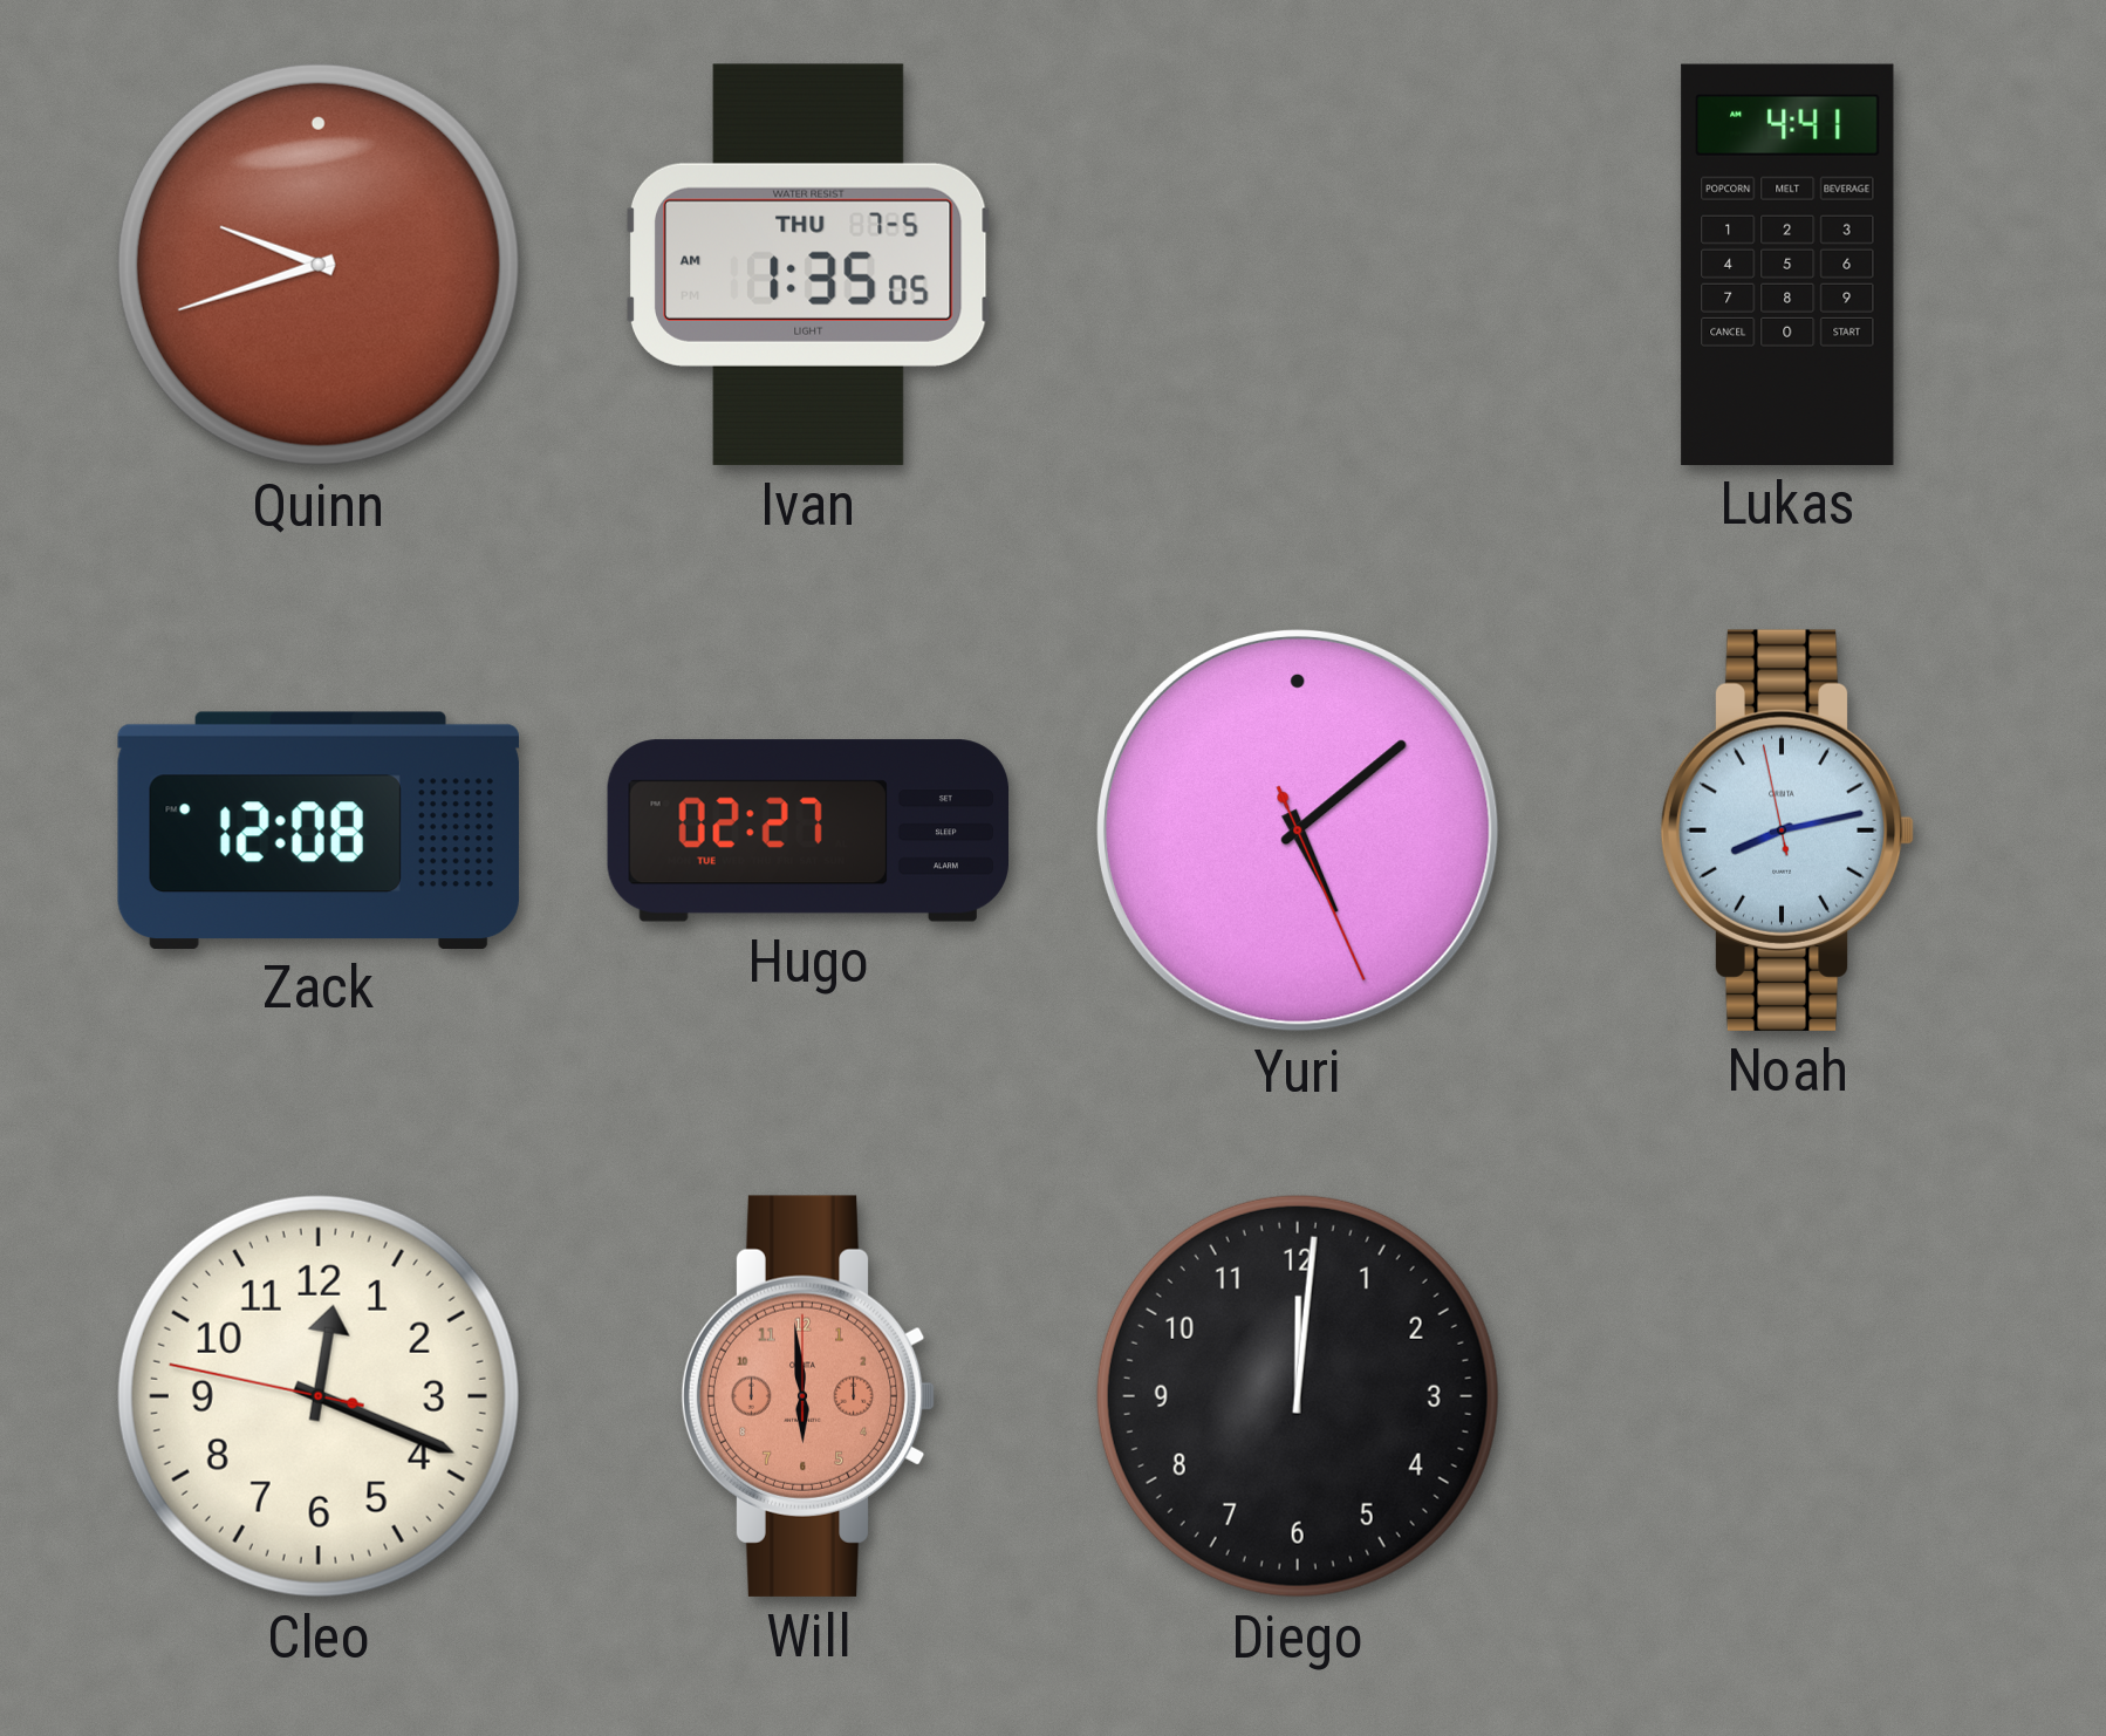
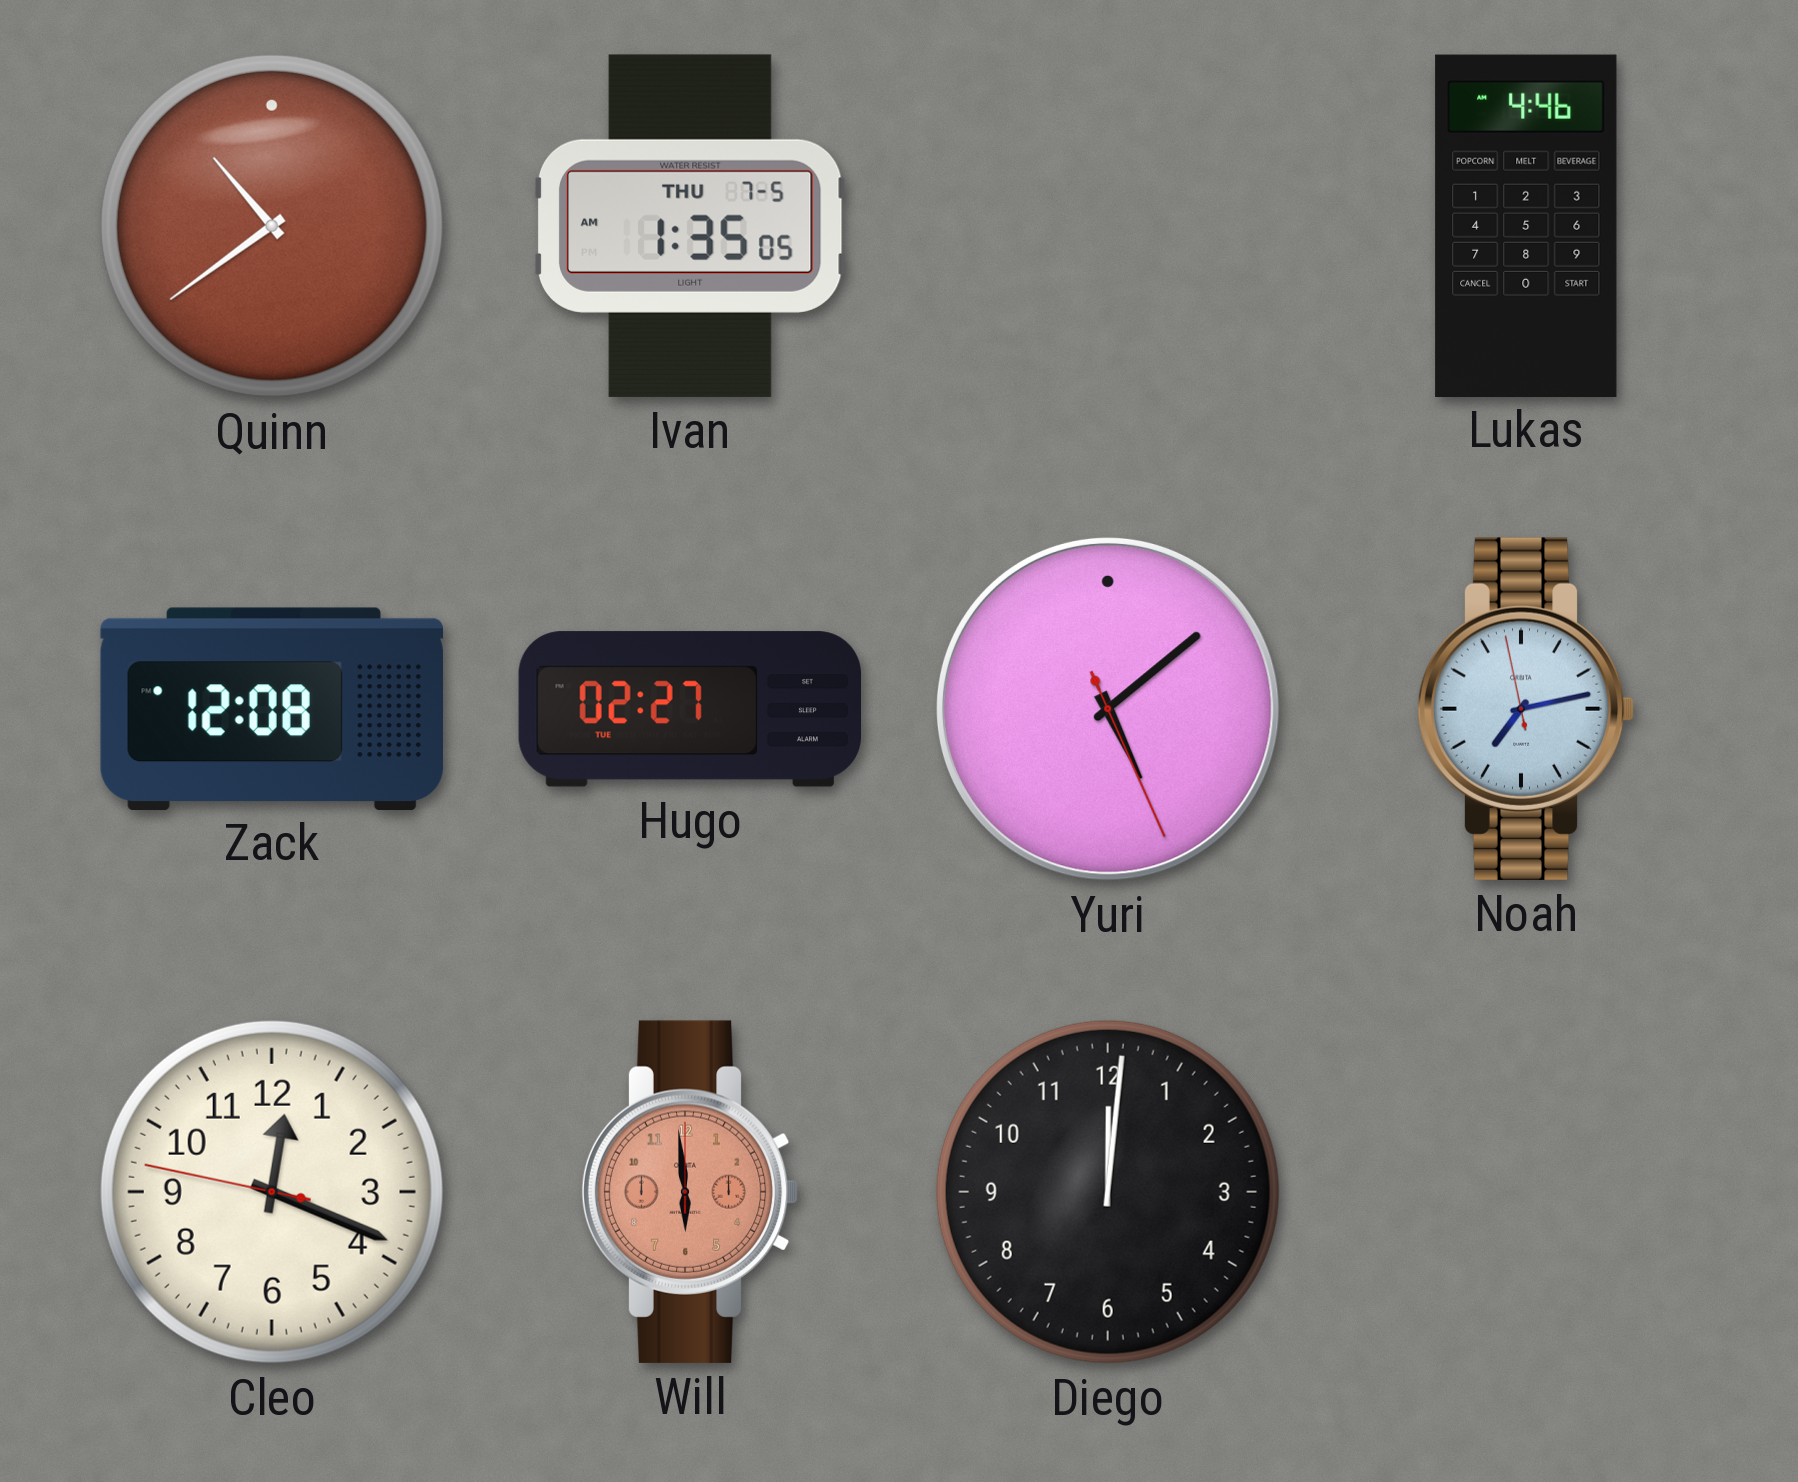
Quinn: 9:42 -> 10:39 (272, 226)
Lukas: 4:41 -> 4:46 (1526, 225)
Noah: 8:12 -> 7:12 (1526, 709)
